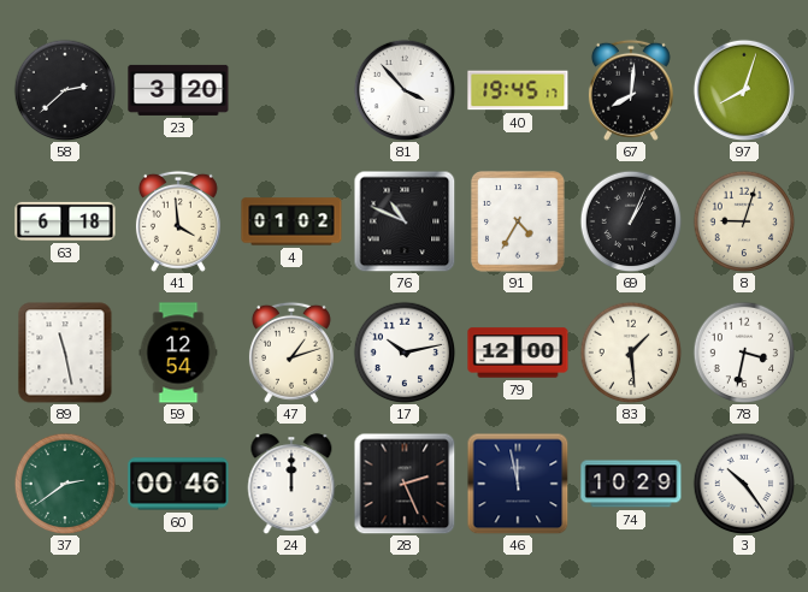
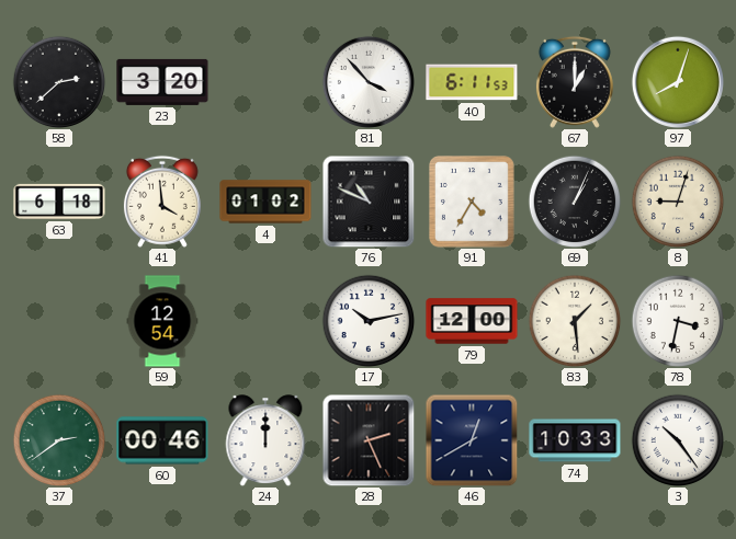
40: 19:45 -> 6:11 (472, 82)
67: 8:01 -> 1:00 (575, 82)
89: 11:28 -> none (65, 353)
47: 1:12 -> none (291, 353)
46: 11:58 -> 12:40 (472, 440)
74: 10:29 -> 10:33 (575, 440)
